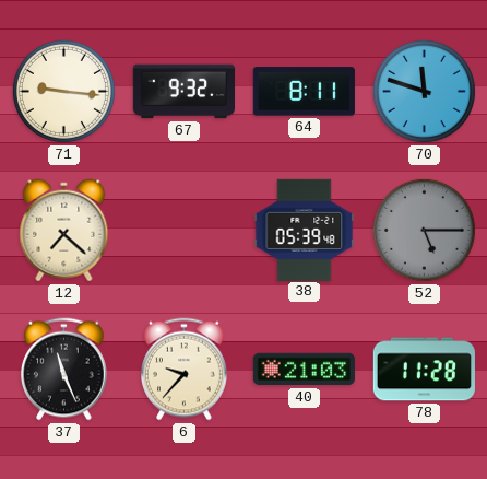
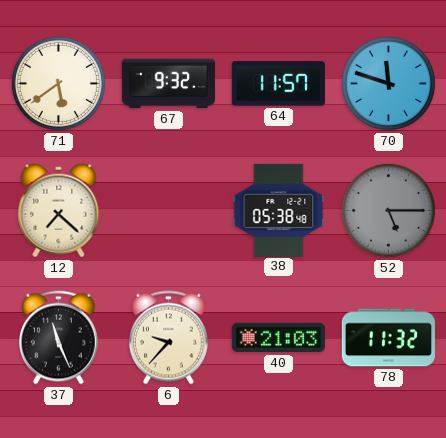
71: 9:16 -> 5:39 (58, 83)
64: 8:11 -> 11:57 (278, 84)
38: 05:39 -> 05:38 (279, 210)
78: 11:28 -> 11:32 (388, 338)
